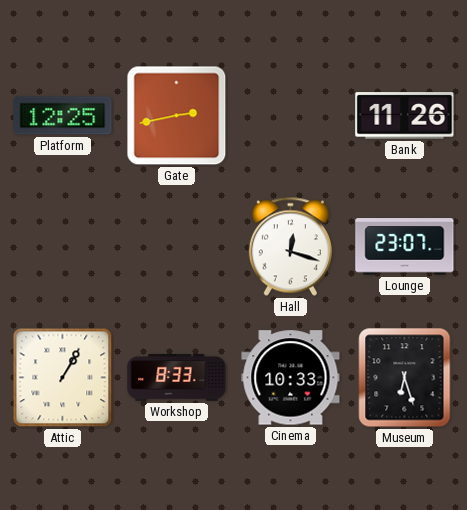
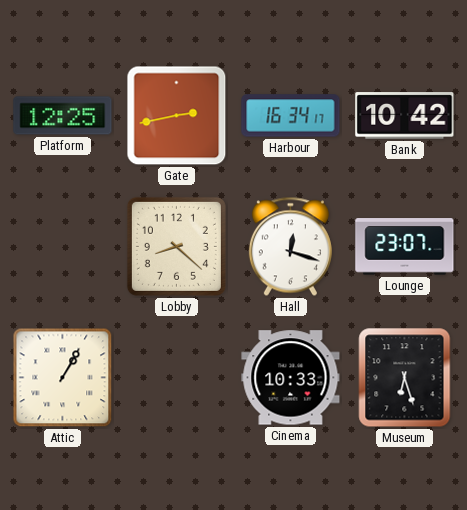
Harbour: none -> 16:34 (291, 116)
Bank: 11:26 -> 10:42 (405, 116)
Lobby: none -> 8:22 (176, 246)
Workshop: 8:33 -> none (177, 377)
